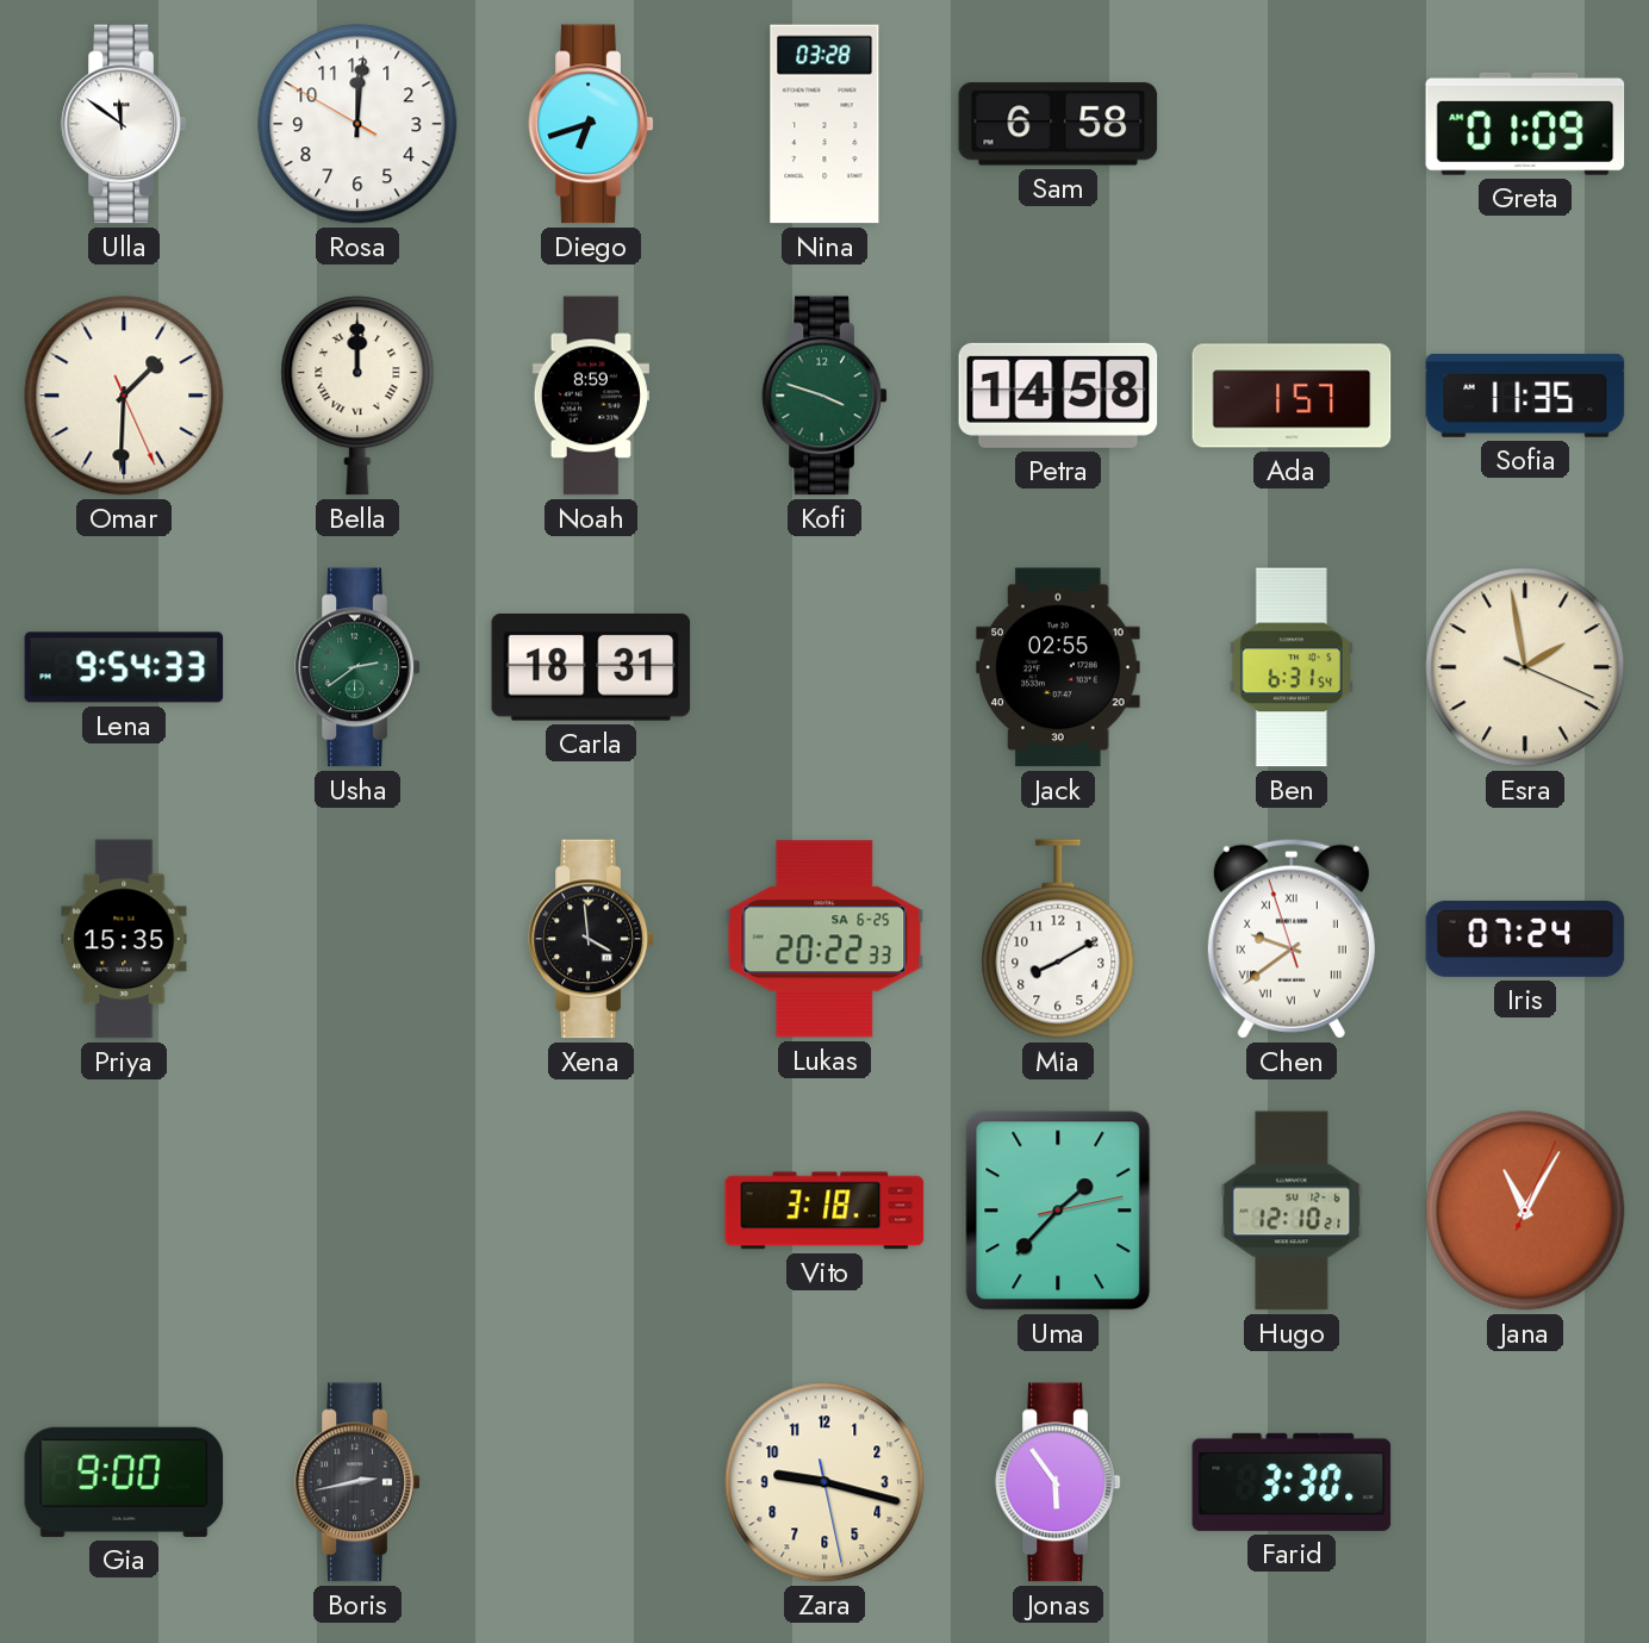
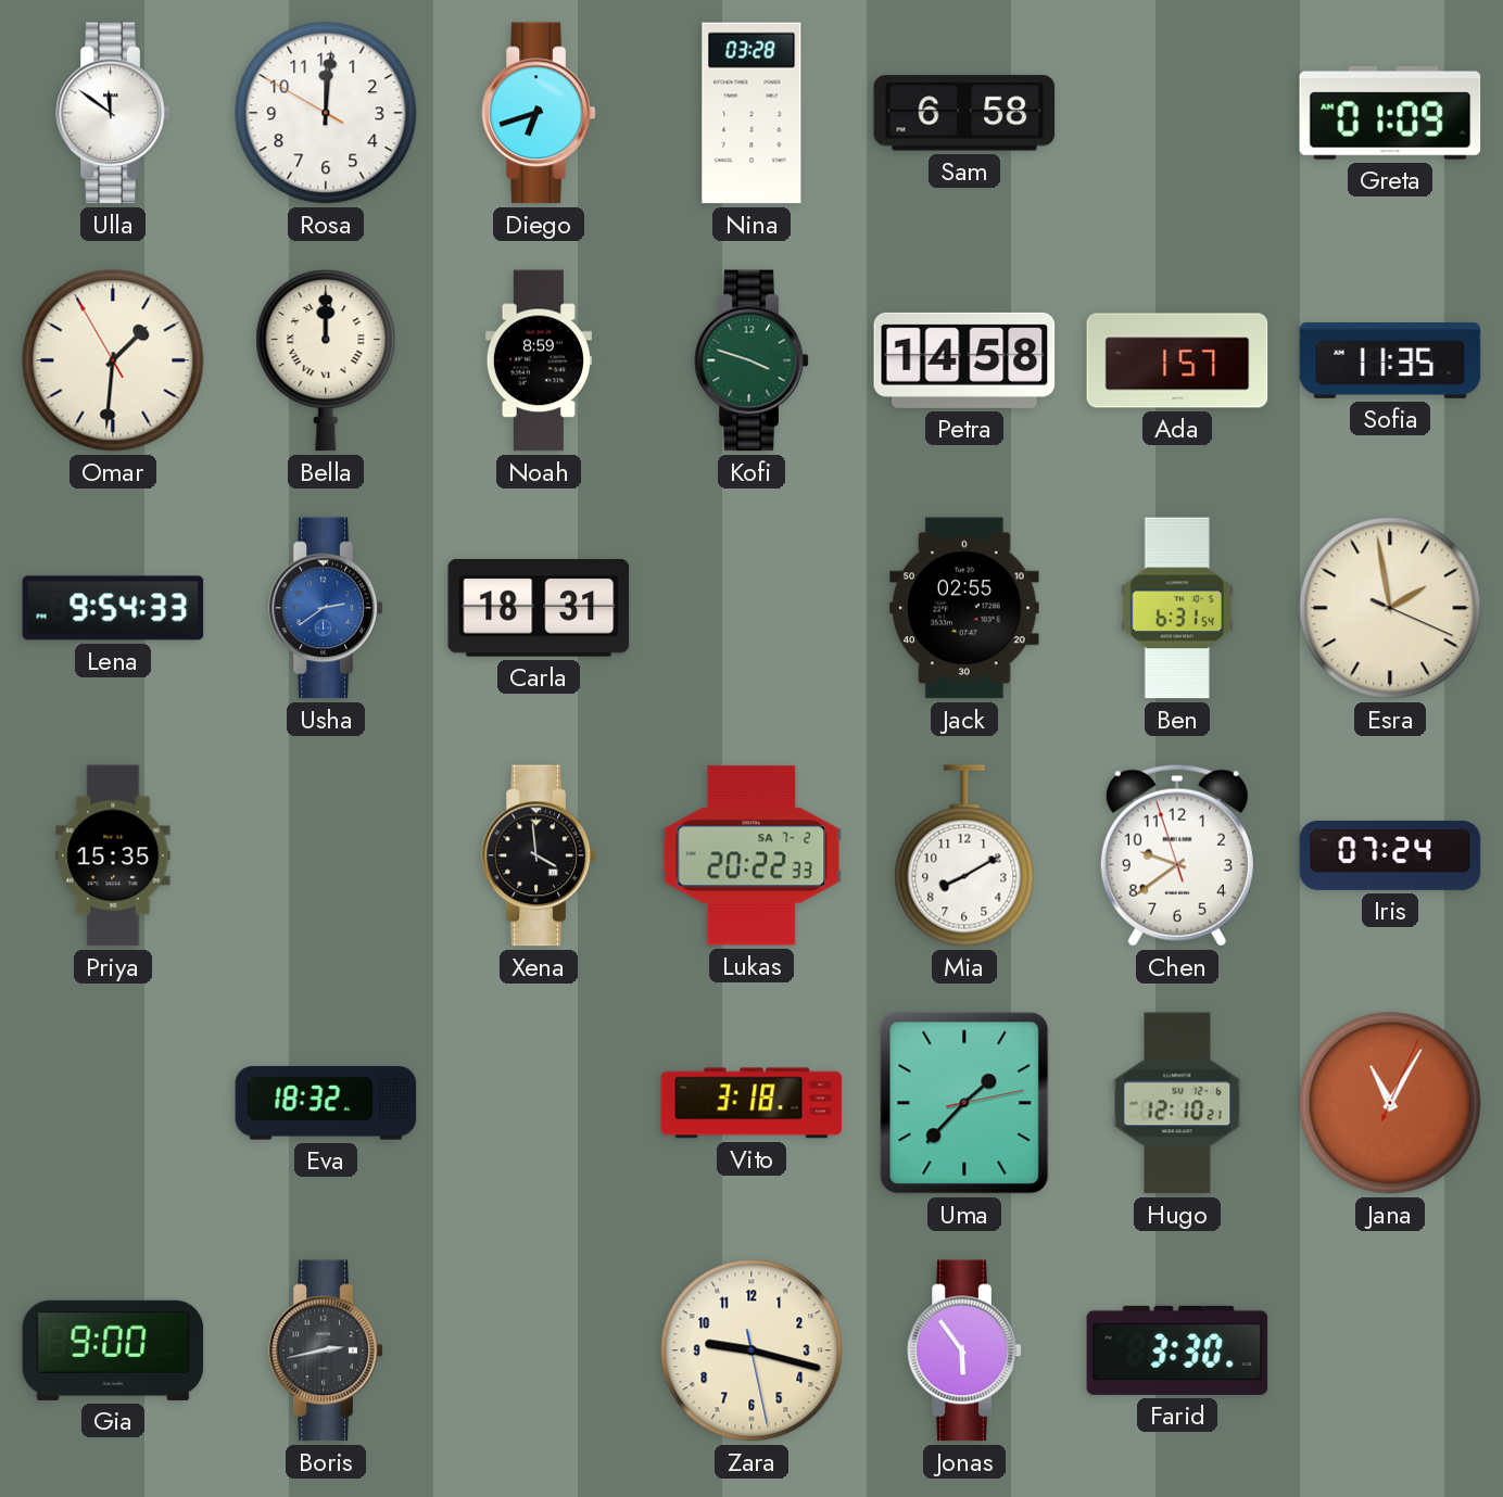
Omar: 1:30:26 -> 1:30:55 (113, 360)
Usha dial: green -> blue (326, 608)
Lukas date: SA 6-25 -> SA 7-2 (751, 855)
Chen numerals: Roman -> Arabic (1177, 855)
Eva: none -> 18:32 (326, 1103)
